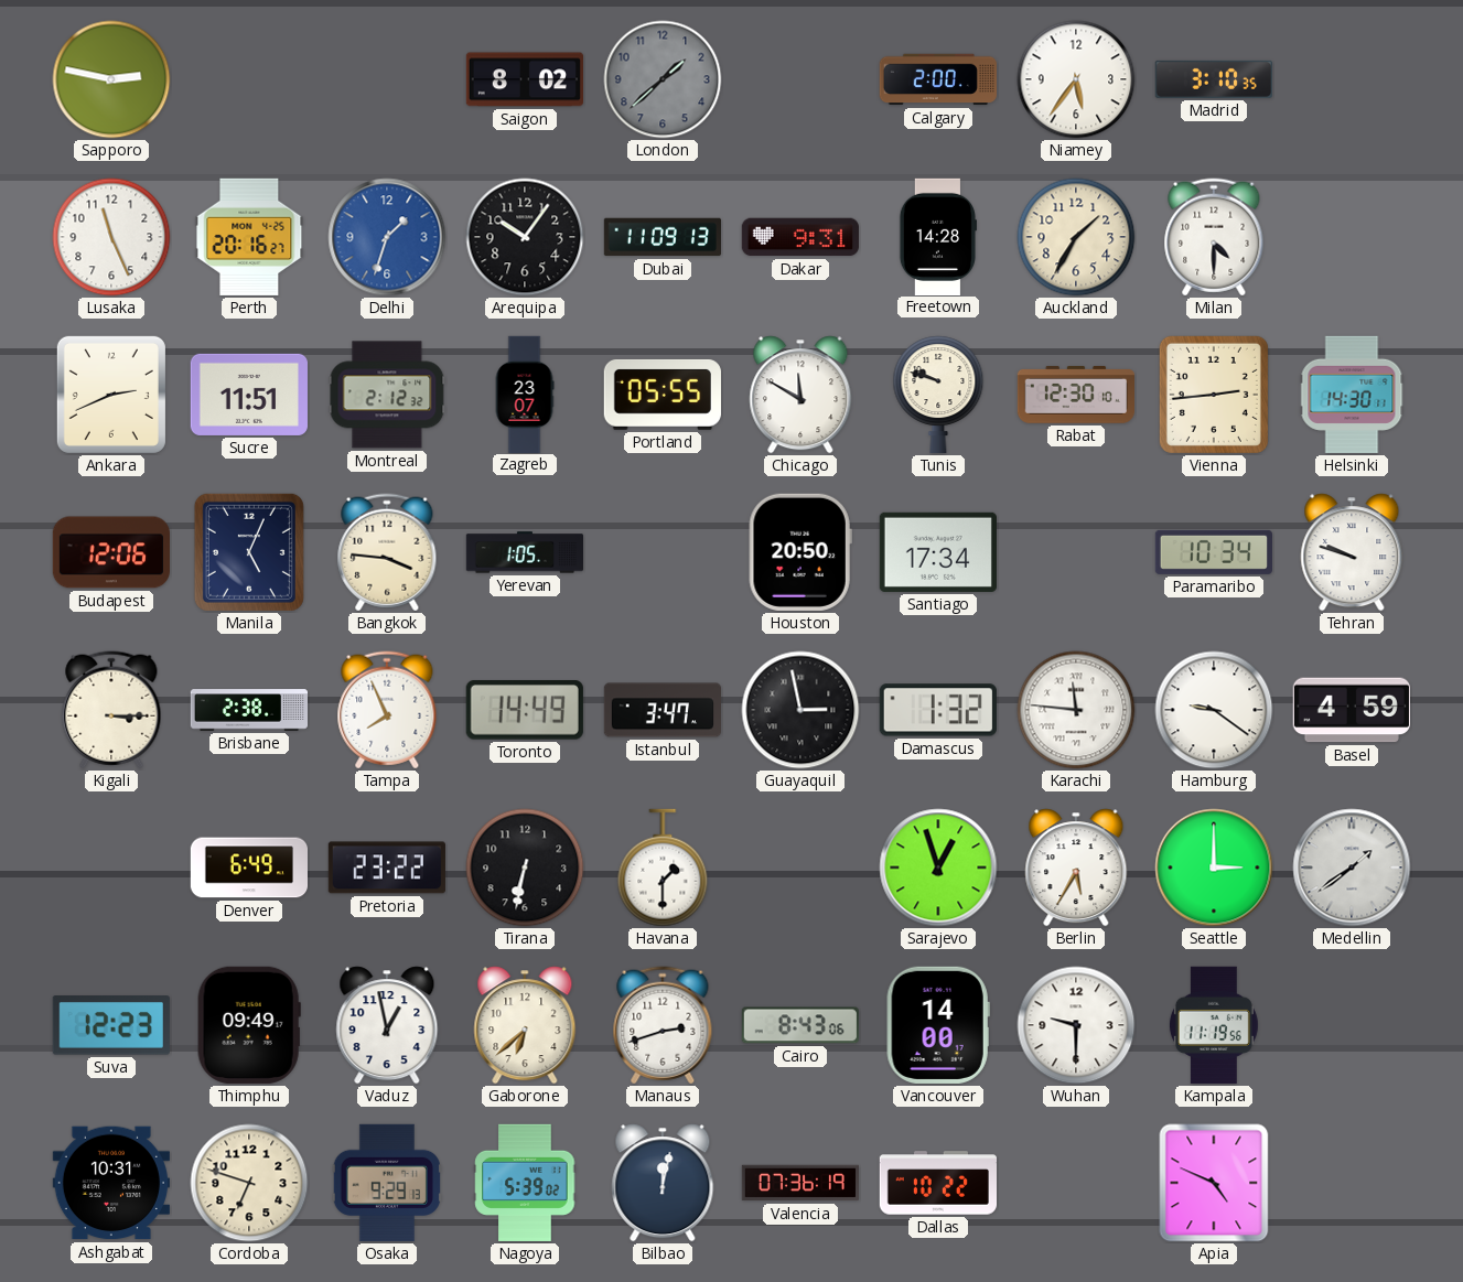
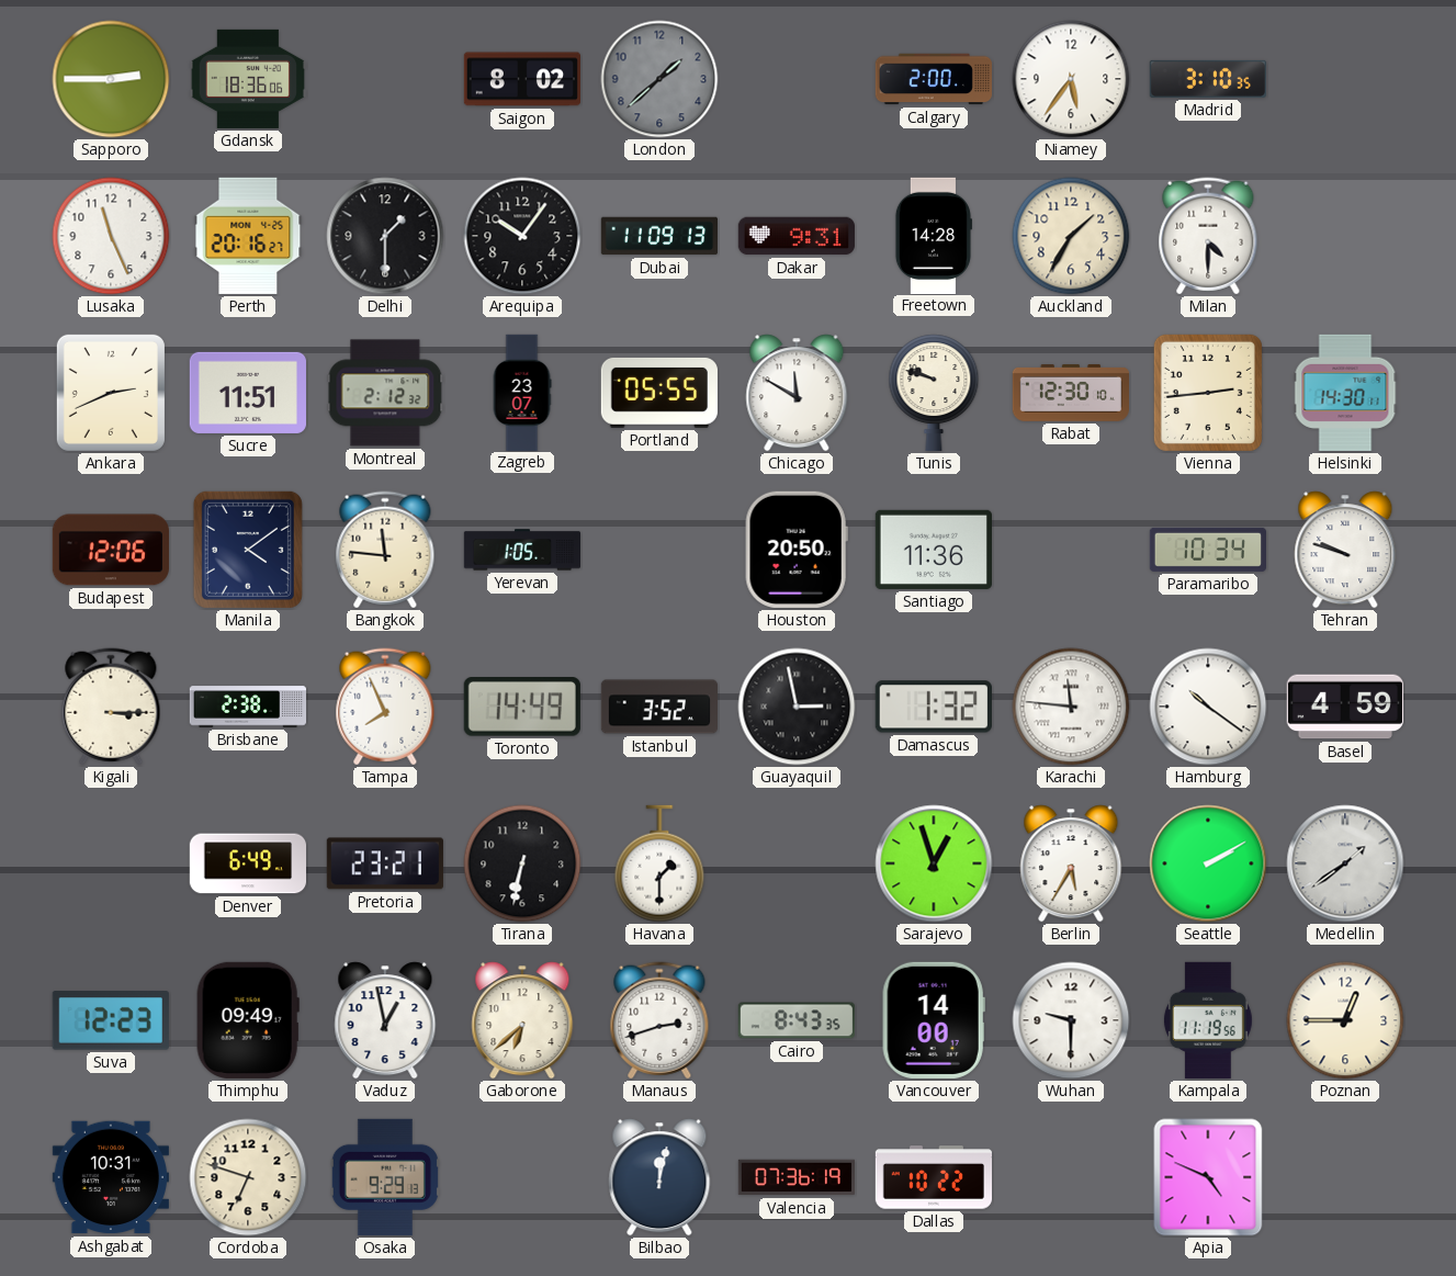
Sapporo: 2:47 -> 2:45 (111, 79)
Gdansk: none -> 18:36 (248, 79)
Delhi: 1:33 -> 1:30 (385, 236)
Delhi dial: blue -> black (385, 236)
Manila: 5:04 -> 4:09 (248, 550)
Bangkok: 3:46 -> 11:46 (385, 550)
Santiago: 17:34 -> 11:36 (934, 550)
Istanbul: 3:47 -> 3:52 (658, 707)
Hamburg: 9:21 -> 10:21 (1208, 707)
Pretoria: 23:22 -> 23:21 (385, 863)
Seattle: 3:00 -> 2:10 (1208, 863)
Cairo: 8:43:06 -> 8:43:35 (797, 1020)
Poznan: none -> 12:45 (1345, 1020)
Nagoya: 5:39 -> none (525, 1183)
